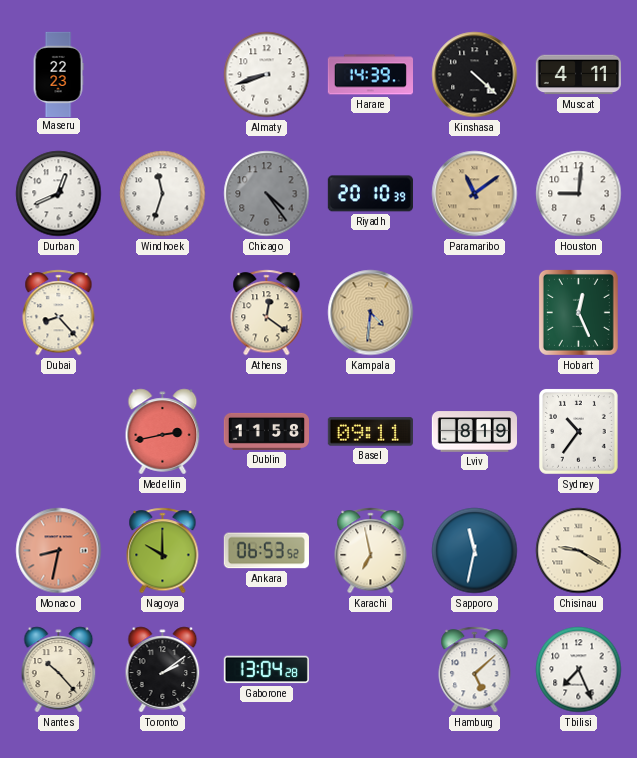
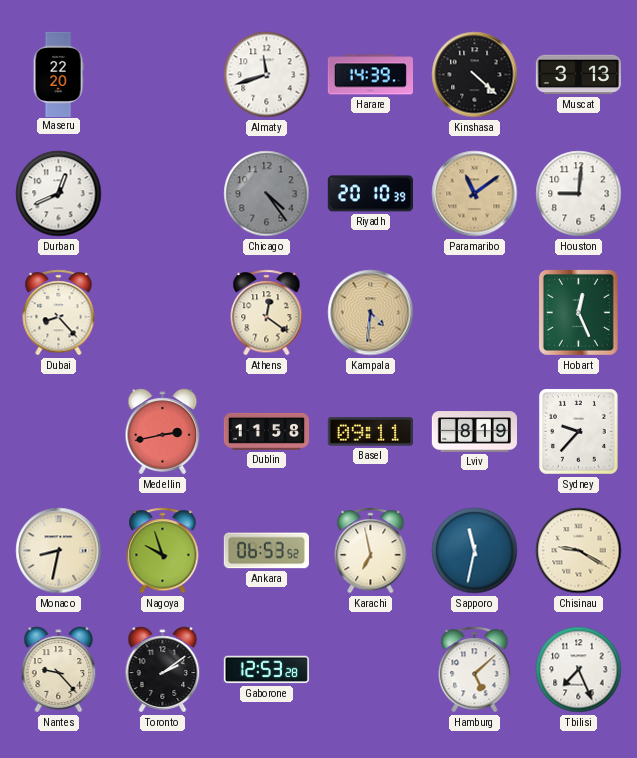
Maseru: 22:23 -> 22:20 (58, 74)
Almaty: 8:42 -> 11:42 (267, 75)
Muscat: 4:11 -> 3:13 (578, 75)
Windhoek: 11:33 -> none (163, 194)
Sydney: 10:36 -> 9:37 (578, 431)
Monaco dial: salmon -> cream (59, 551)
Nagoya: 10:00 -> 9:57 (163, 551)
Nantes: 10:23 -> 9:23 (59, 670)
Gaborone: 13:04 -> 12:53 (266, 670)
